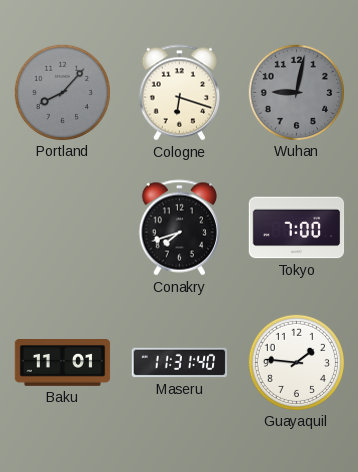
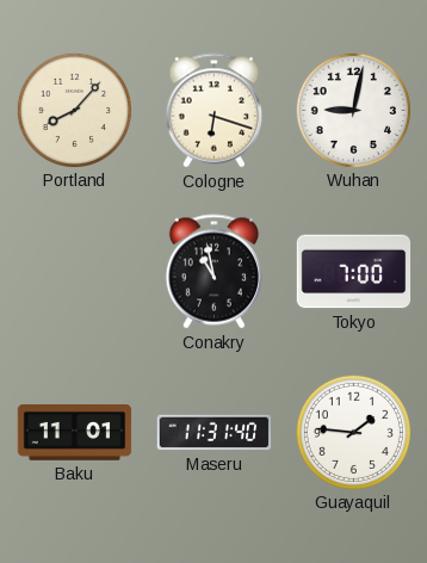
Portland dial: grey -> cream (74, 110)
Wuhan dial: grey -> white (353, 110)
Conakry: 7:42 -> 10:58 (213, 272)
